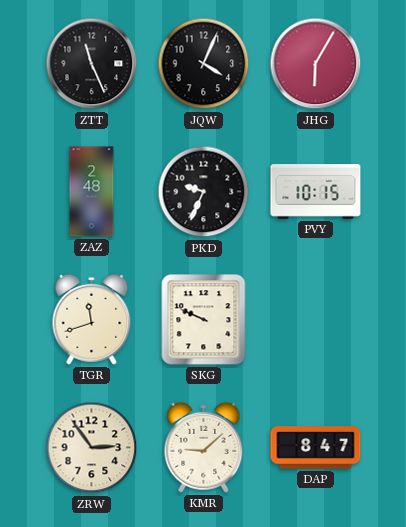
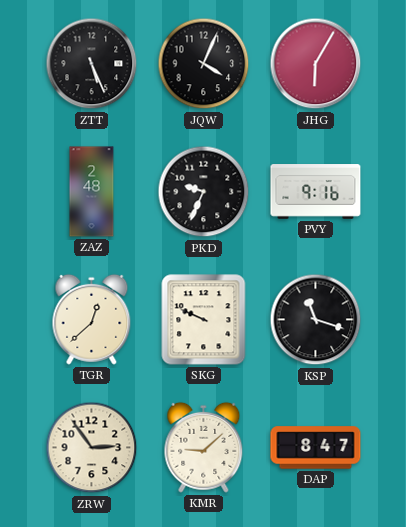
ZTT: 11:26 -> 5:26 (92, 64)
PVY: 10:15 -> 9:16 (316, 192)
TGR: 11:42 -> 12:38 (92, 319)
KSP: none -> 11:18 (316, 320)
